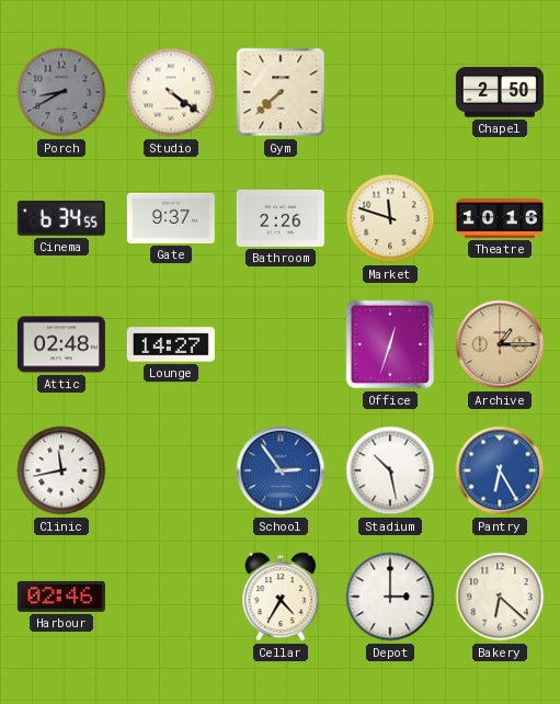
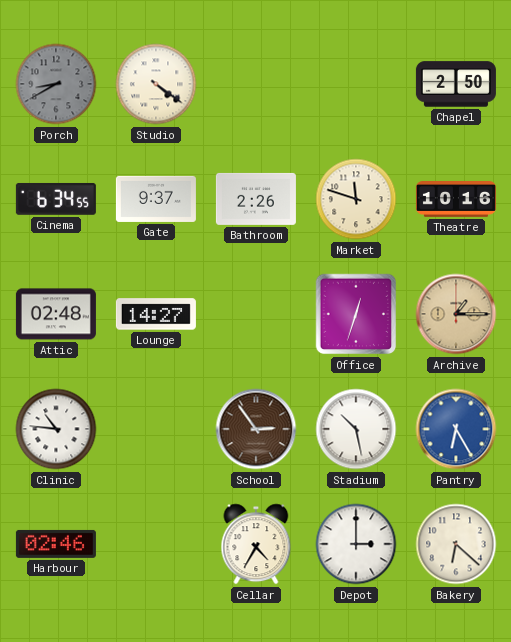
Gym: 7:38 -> none (281, 92)
Clinic: 11:43 -> 10:46 (56, 429)
School dial: blue -> brown (256, 429)
